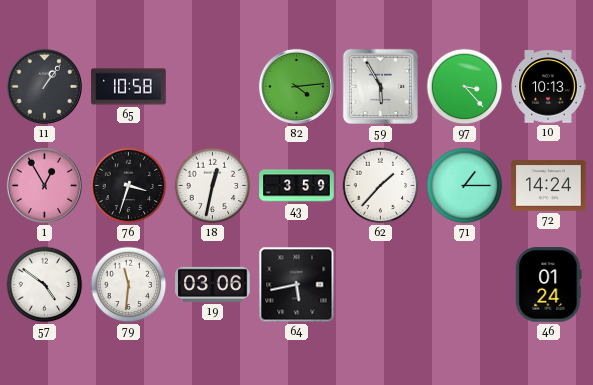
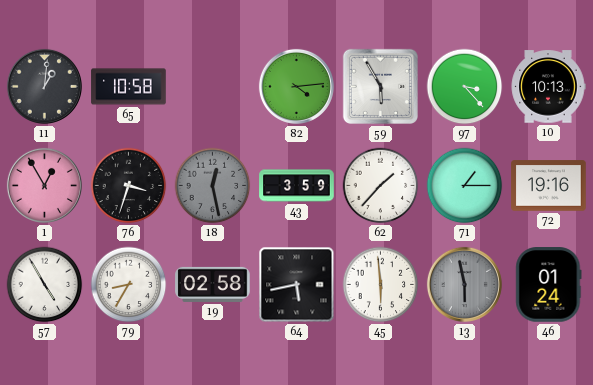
11: 1:06 -> 1:01 (44, 86)
18: 12:32 -> 12:28 (213, 186)
18 dial: white -> grey (213, 186)
72: 14:24 -> 19:16 (549, 186)
57: 4:51 -> 4:55 (45, 285)
79: 11:31 -> 8:35 (129, 285)
19: 03:06 -> 02:58 (213, 284)
45: none -> 5:59 (381, 285)
13: none -> 5:58 (464, 284)
